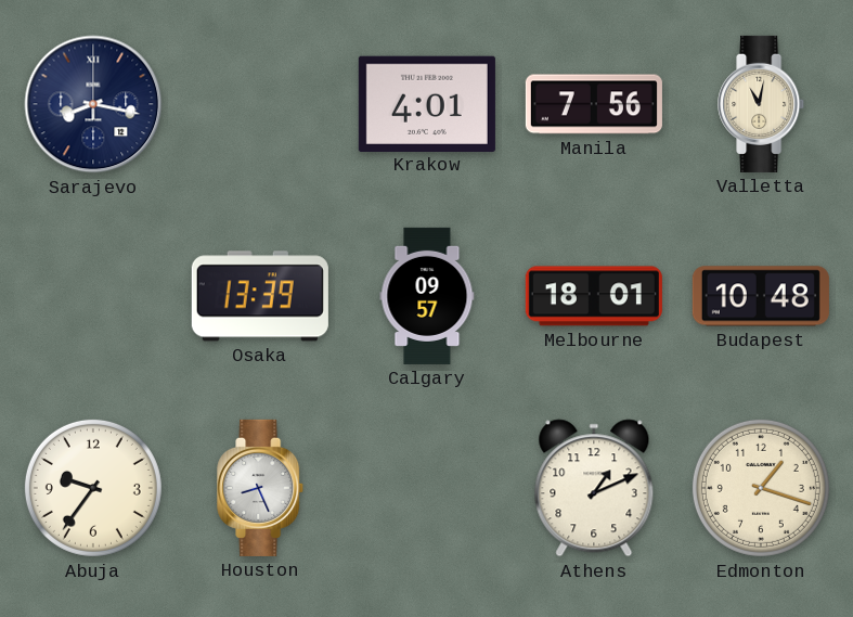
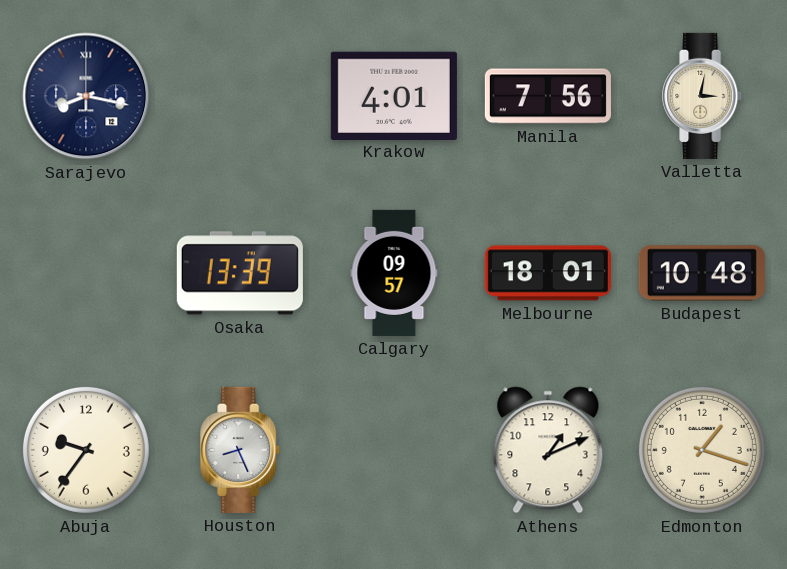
Valletta: 11:02 -> 3:02 (703, 96)
